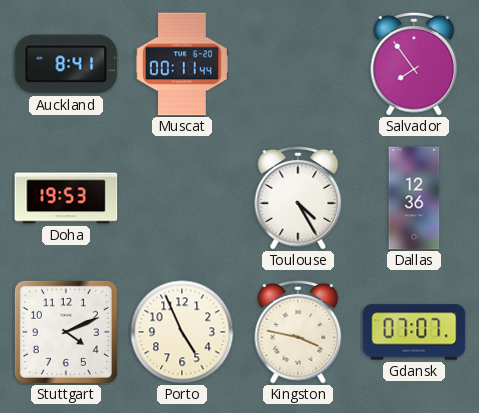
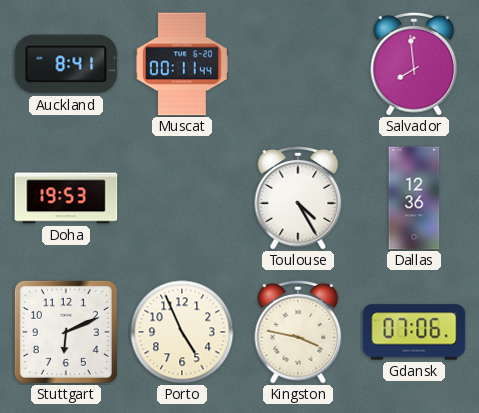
Salvador: 7:54 -> 7:59 (414, 64)
Stuttgart: 4:11 -> 6:11 (66, 332)
Gdansk: 07:07 -> 07:06 (414, 332)
